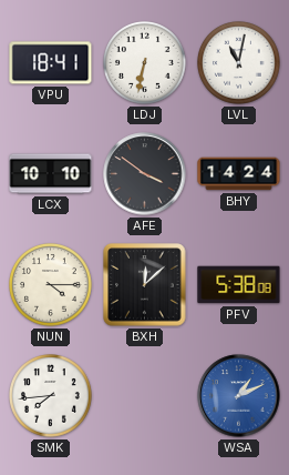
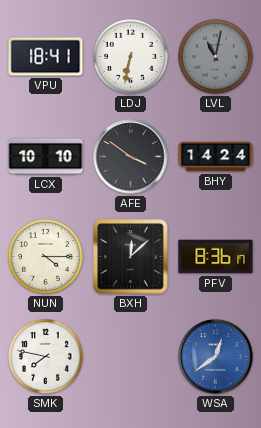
LVL dial: white -> grey (216, 57)
PFV: 5:38 -> 8:36 (216, 257)
SMK: 7:44 -> 7:47 (46, 357)
WSA: 1:11 -> 12:39 (216, 357)
